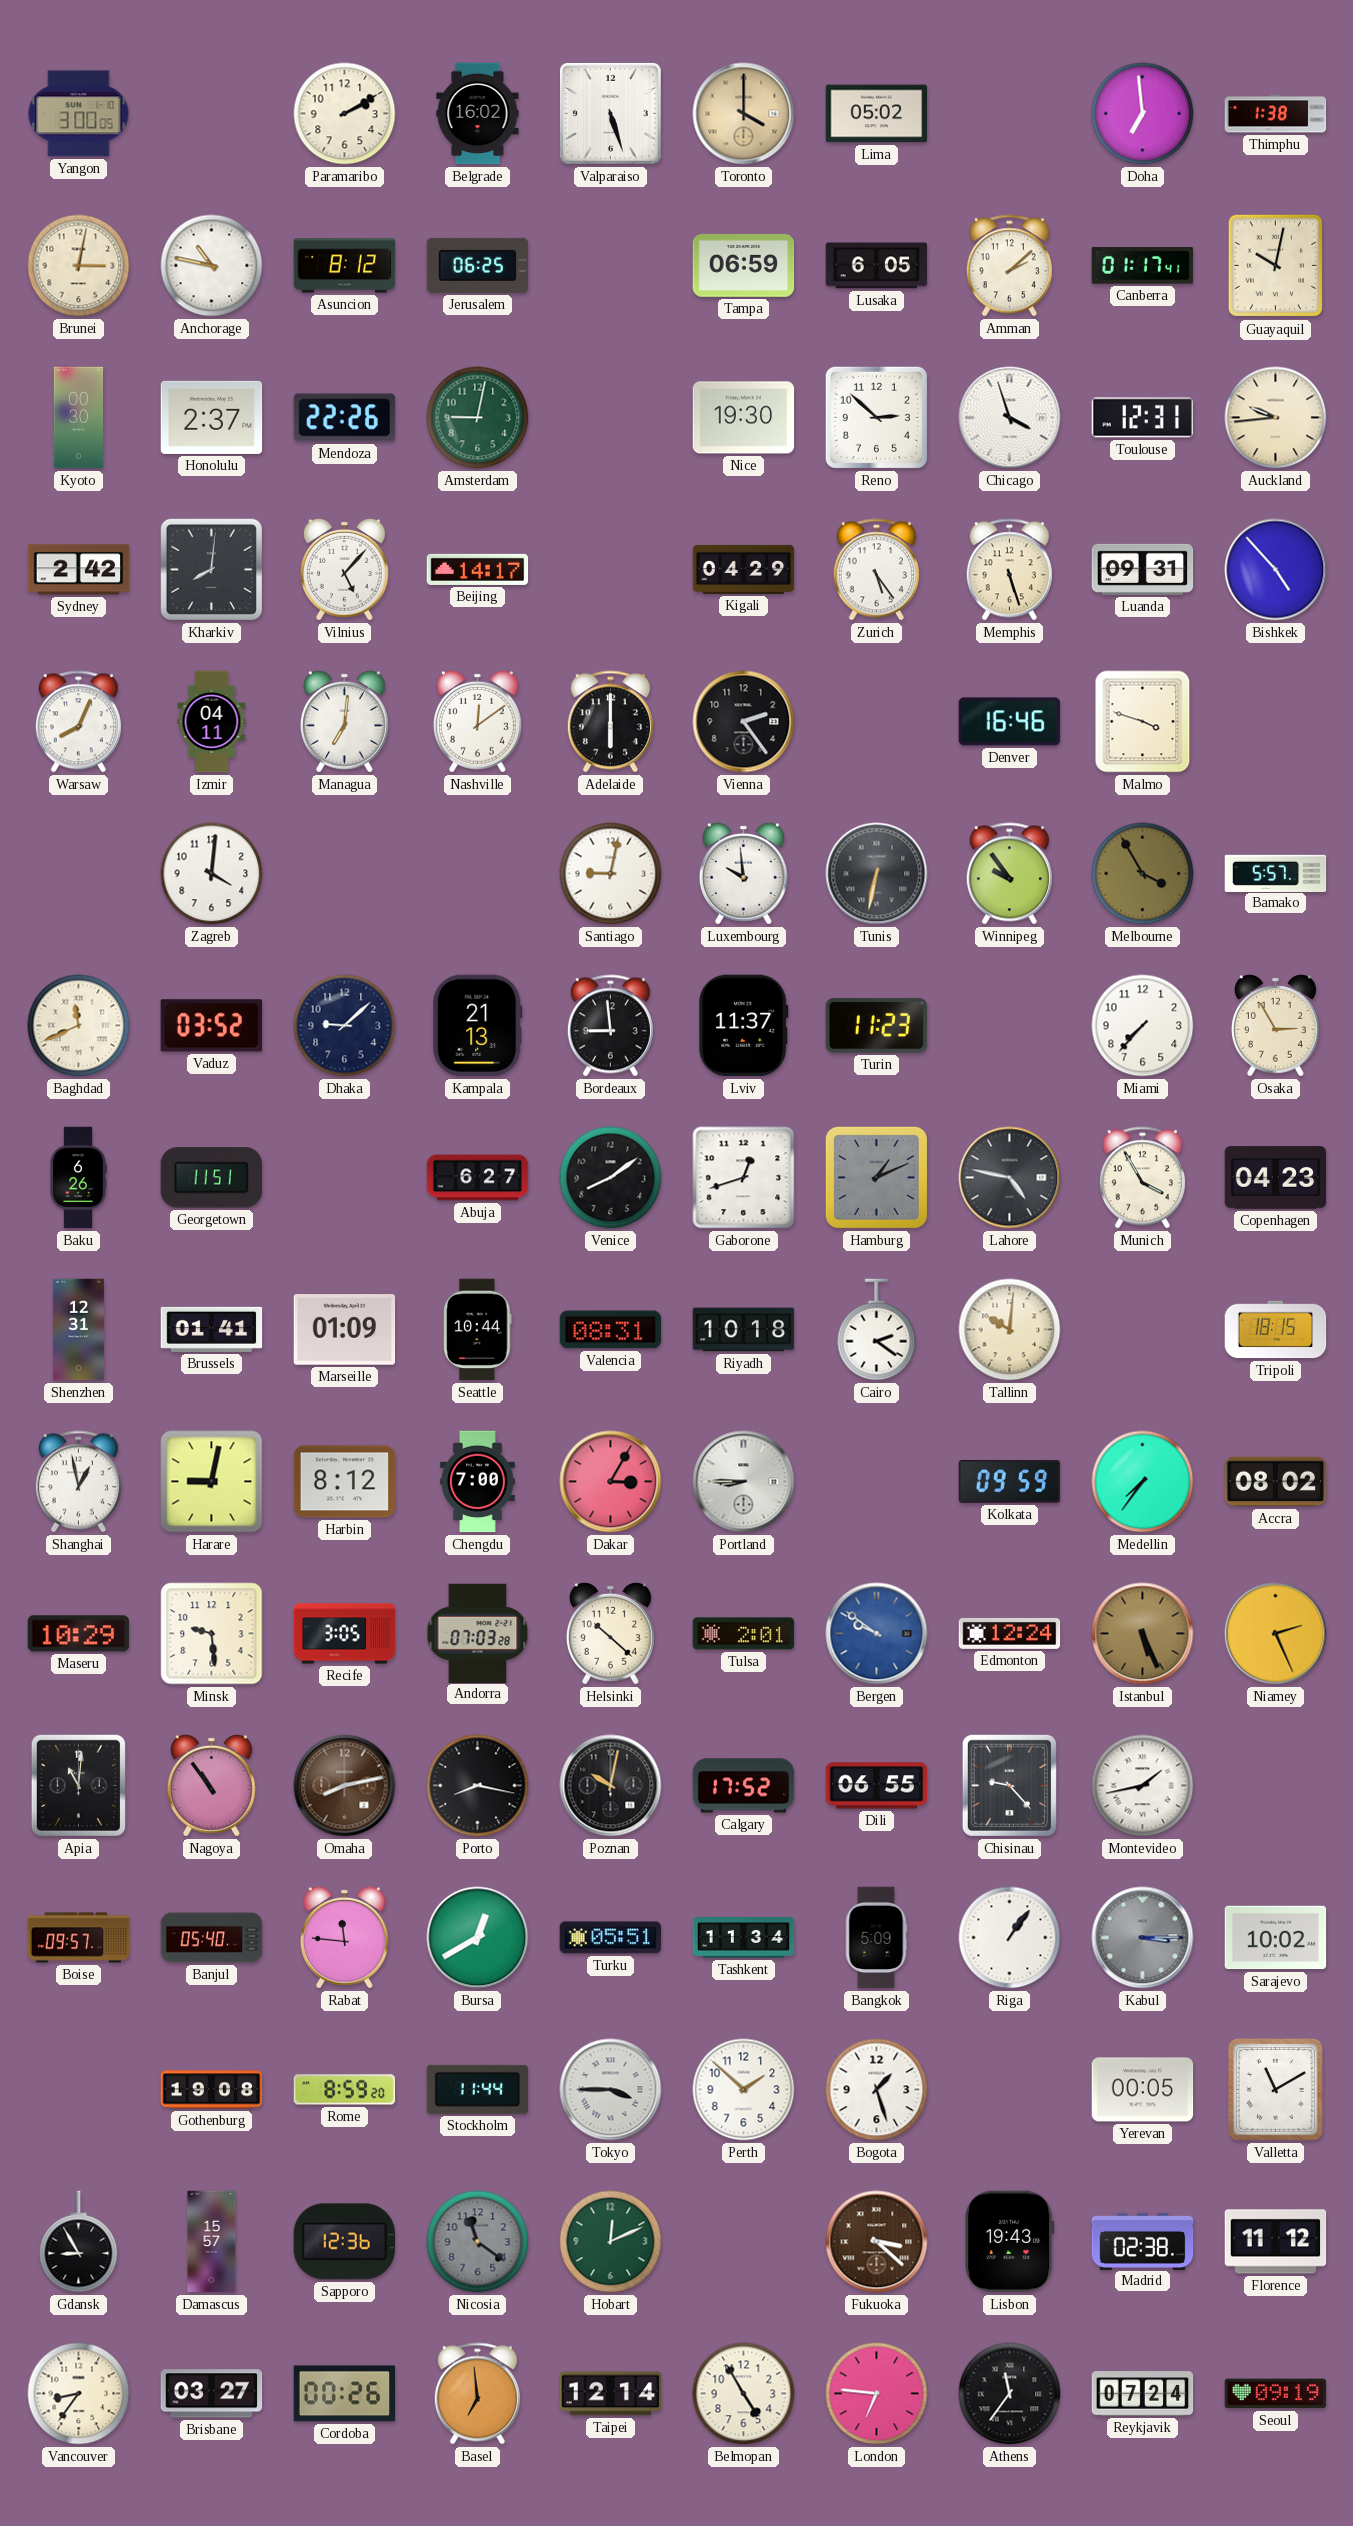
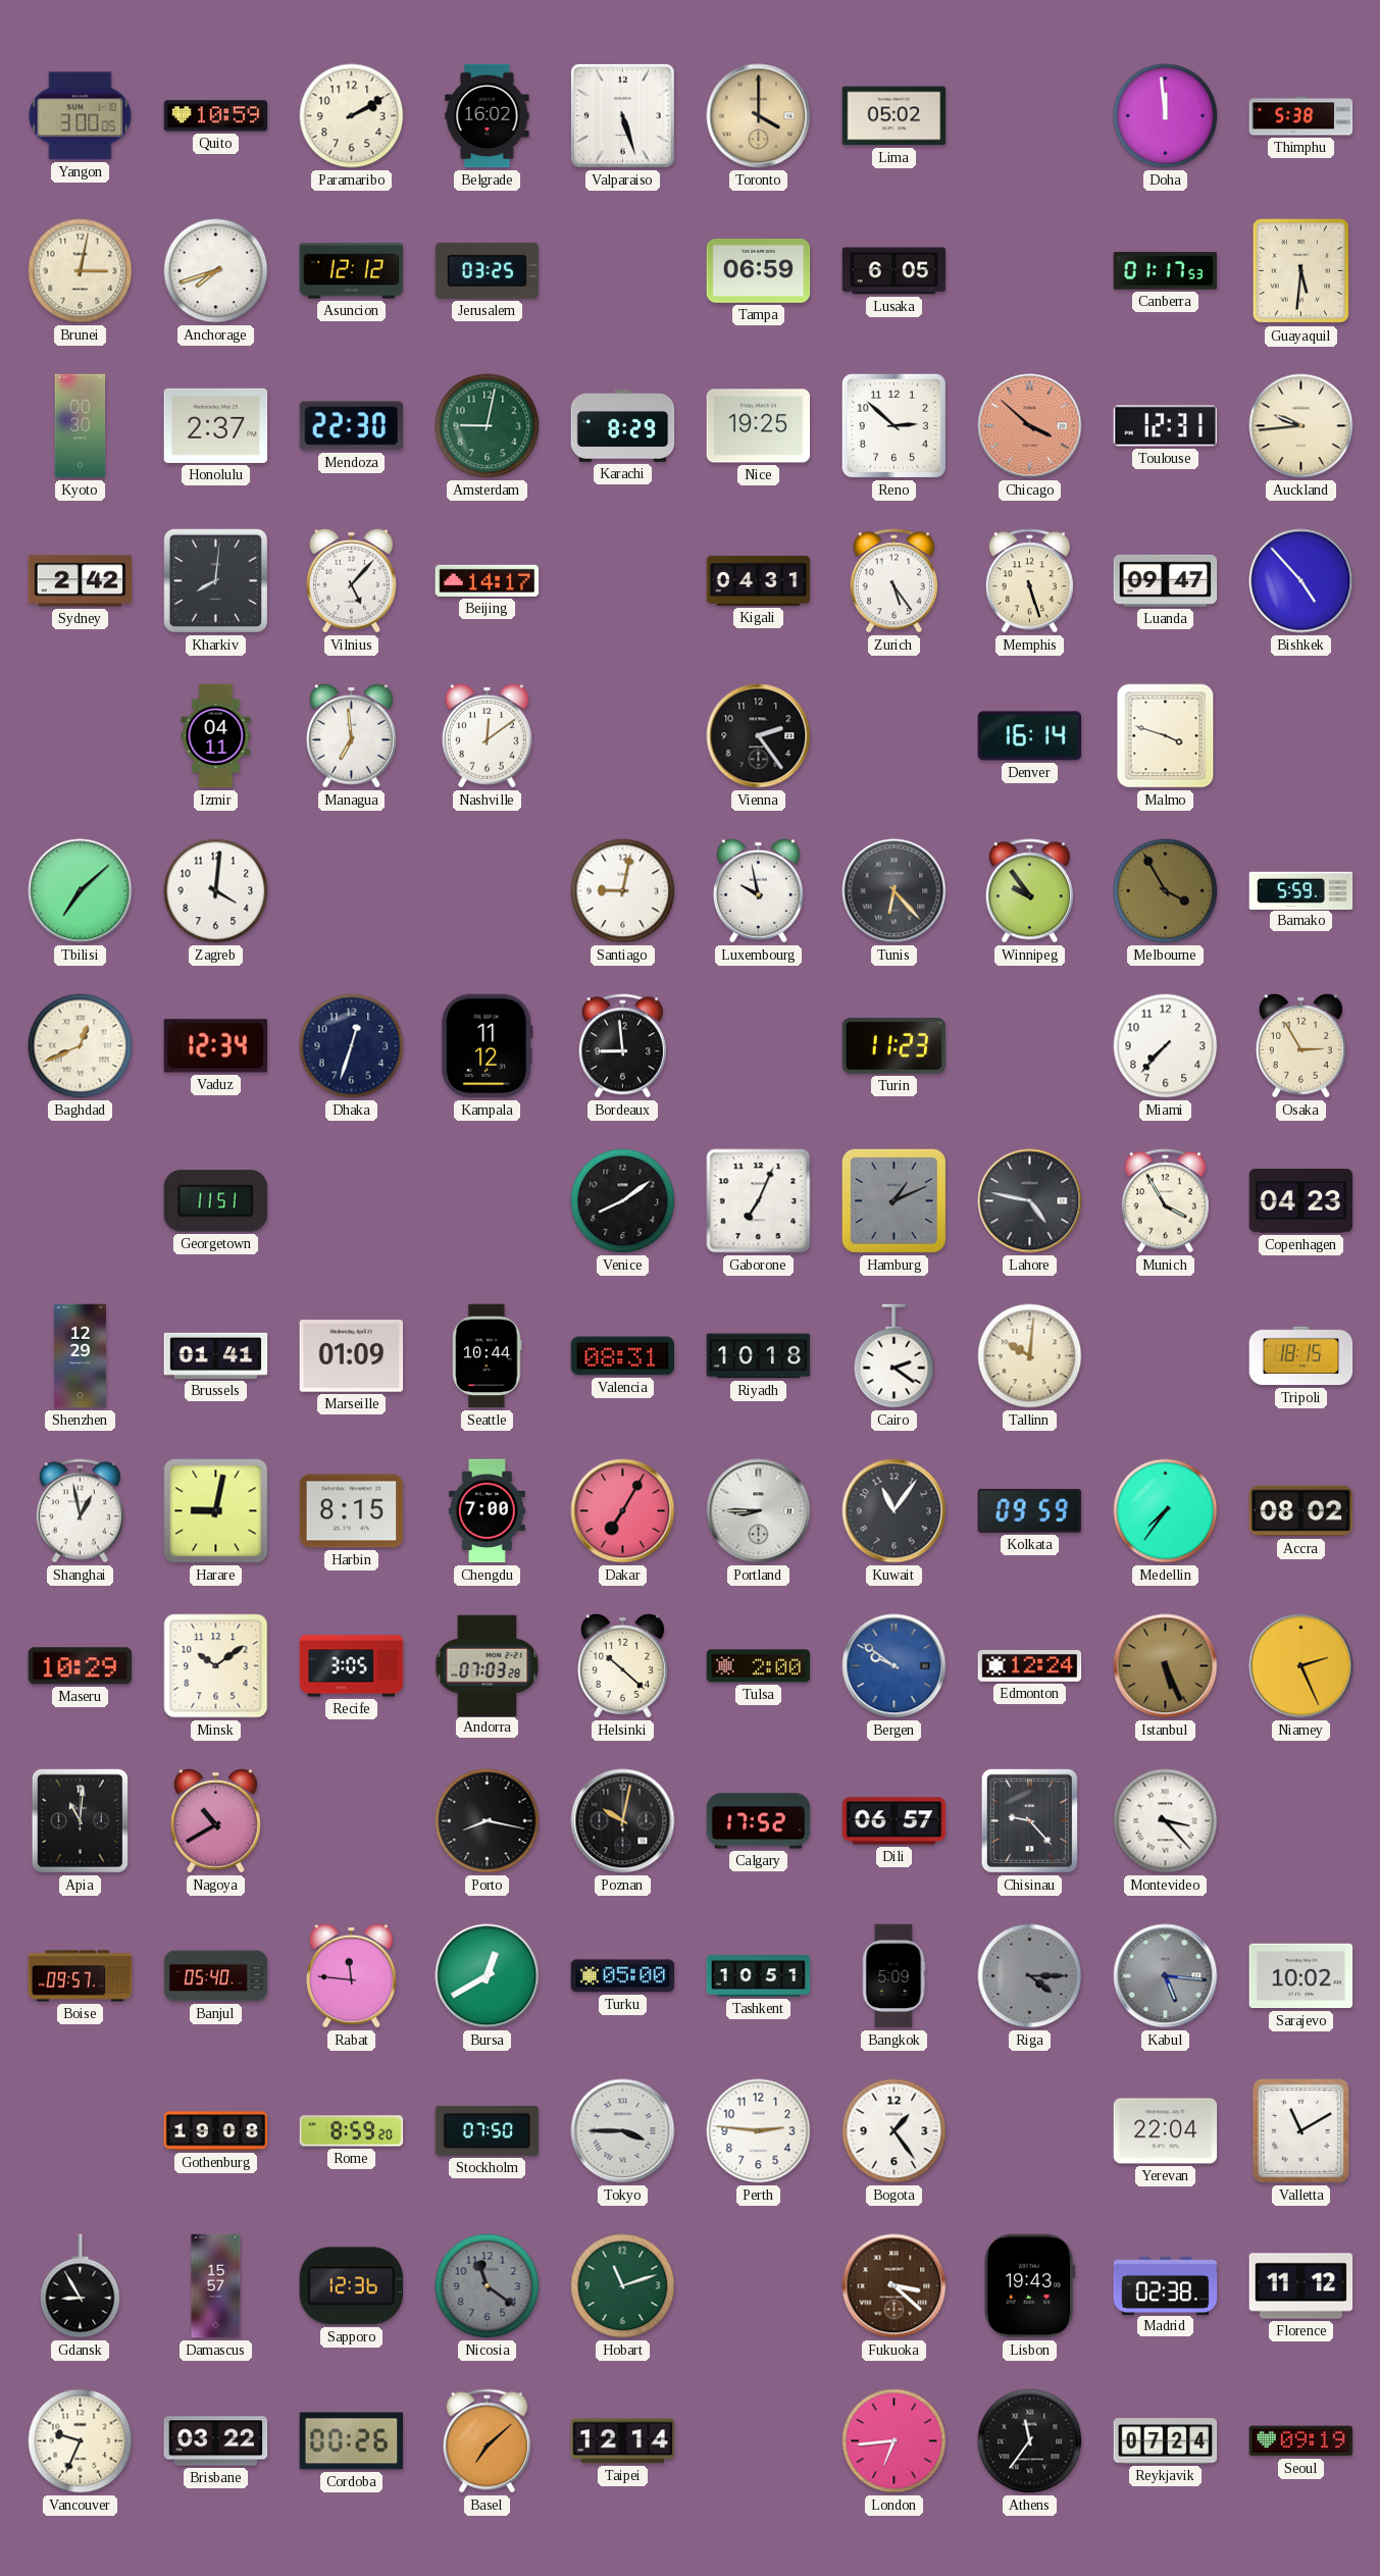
Quito: none -> 10:59 (216, 116)
Doha: 6:59 -> 11:59 (1166, 116)
Thimphu: 1:38 -> 5:38 (1301, 116)
Anchorage: 10:47 -> 7:42 (216, 271)
Asuncion: 8:12 -> 12:12 (352, 271)
Jerusalem: 06:25 -> 03:25 (488, 270)
Amman: 2:08 -> none (1009, 266)
Canberra: 01:17:41 -> 01:17:53 (1166, 271)
Guayaquil: 10:02 -> 5:31 (1300, 271)
Mendoza: 22:26 -> 22:30 (352, 426)
Karachi: none -> 8:29 (623, 425)
Nice: 19:30 -> 19:25 (759, 426)
Chicago: 3:57 -> 3:52 (1030, 426)
Chicago dial: white -> salmon (1030, 426)
Kigali: 04:29 -> 04:31 (759, 580)
Luanda: 09:31 -> 09:47 (1166, 580)
Warsaw: 8:04 -> none (78, 722)
Managua: 7:01 -> 6:59 (351, 735)
Adelaide: 6:00 -> none (610, 722)
Denver: 16:46 -> 16:14 (1030, 736)
Tbilisi: none -> 7:08 (81, 891)
Luxembourg: 9:59 -> 9:58 (758, 890)
Tunis: 6:32 -> 6:23 (895, 891)
Bamako: 5:57 -> 5:59 (1301, 890)
Baghdad: 11:41 -> 12:41 (81, 1046)
Vaduz: 03:52 -> 12:34 (215, 1046)
Dhaka: 9:08 -> 12:33 (352, 1046)
Kampala: 21:13 -> 11:12 (488, 1046)
Lviv: 11:37 -> none (744, 1026)
Baku: 6:26 -> none (78, 1178)
Abuja: 6:27 -> none (478, 1178)
Gaborone: 12:42 -> 7:04 (759, 1201)
Shenzhen: 12:31 -> 12:29 (80, 1356)
Harbin: 8:12 -> 8:15 (352, 1511)
Dakar: 3:05 -> 7:05 (623, 1511)
Kuwait: none -> 11:06 (895, 1511)
Minsk: 9:29 -> 10:09 (216, 1666)
Tulsa: 2:01 -> 2:00 (759, 1666)
Nagoya: 10:54 -> 10:40 (215, 1820)
Omaha: 8:13 -> none (345, 1786)
Dili: 06:55 -> 06:57 (895, 1821)
Montevideo: 1:43 -> 3:23 (1166, 1821)
Turku: 05:51 -> 05:00 (623, 1976)
Tashkent: 11:34 -> 10:51 (759, 1976)
Riga: 1:06 -> 4:15 (1030, 1976)
Riga dial: white -> grey (1030, 1976)
Kabul: 3:15 -> 5:16 (1166, 1976)
Stockholm: 11:44 -> 07:50 (488, 2130)
Perth: 1:52 -> 2:46 (759, 2131)
Bogota: 1:27 -> 1:24 (895, 2131)
Yerevan: 00:05 -> 22:04 (1166, 2131)
Hobart: 12:11 -> 11:12 (623, 2286)
Vancouver: 8:36 -> 9:34 (81, 2441)
Brisbane: 03:27 -> 03:22 (216, 2441)
Basel: 6:59 -> 7:08 (487, 2441)
Belmopan: 4:55 -> none (744, 2394)
London: 6:46 -> 6:44 (895, 2441)
